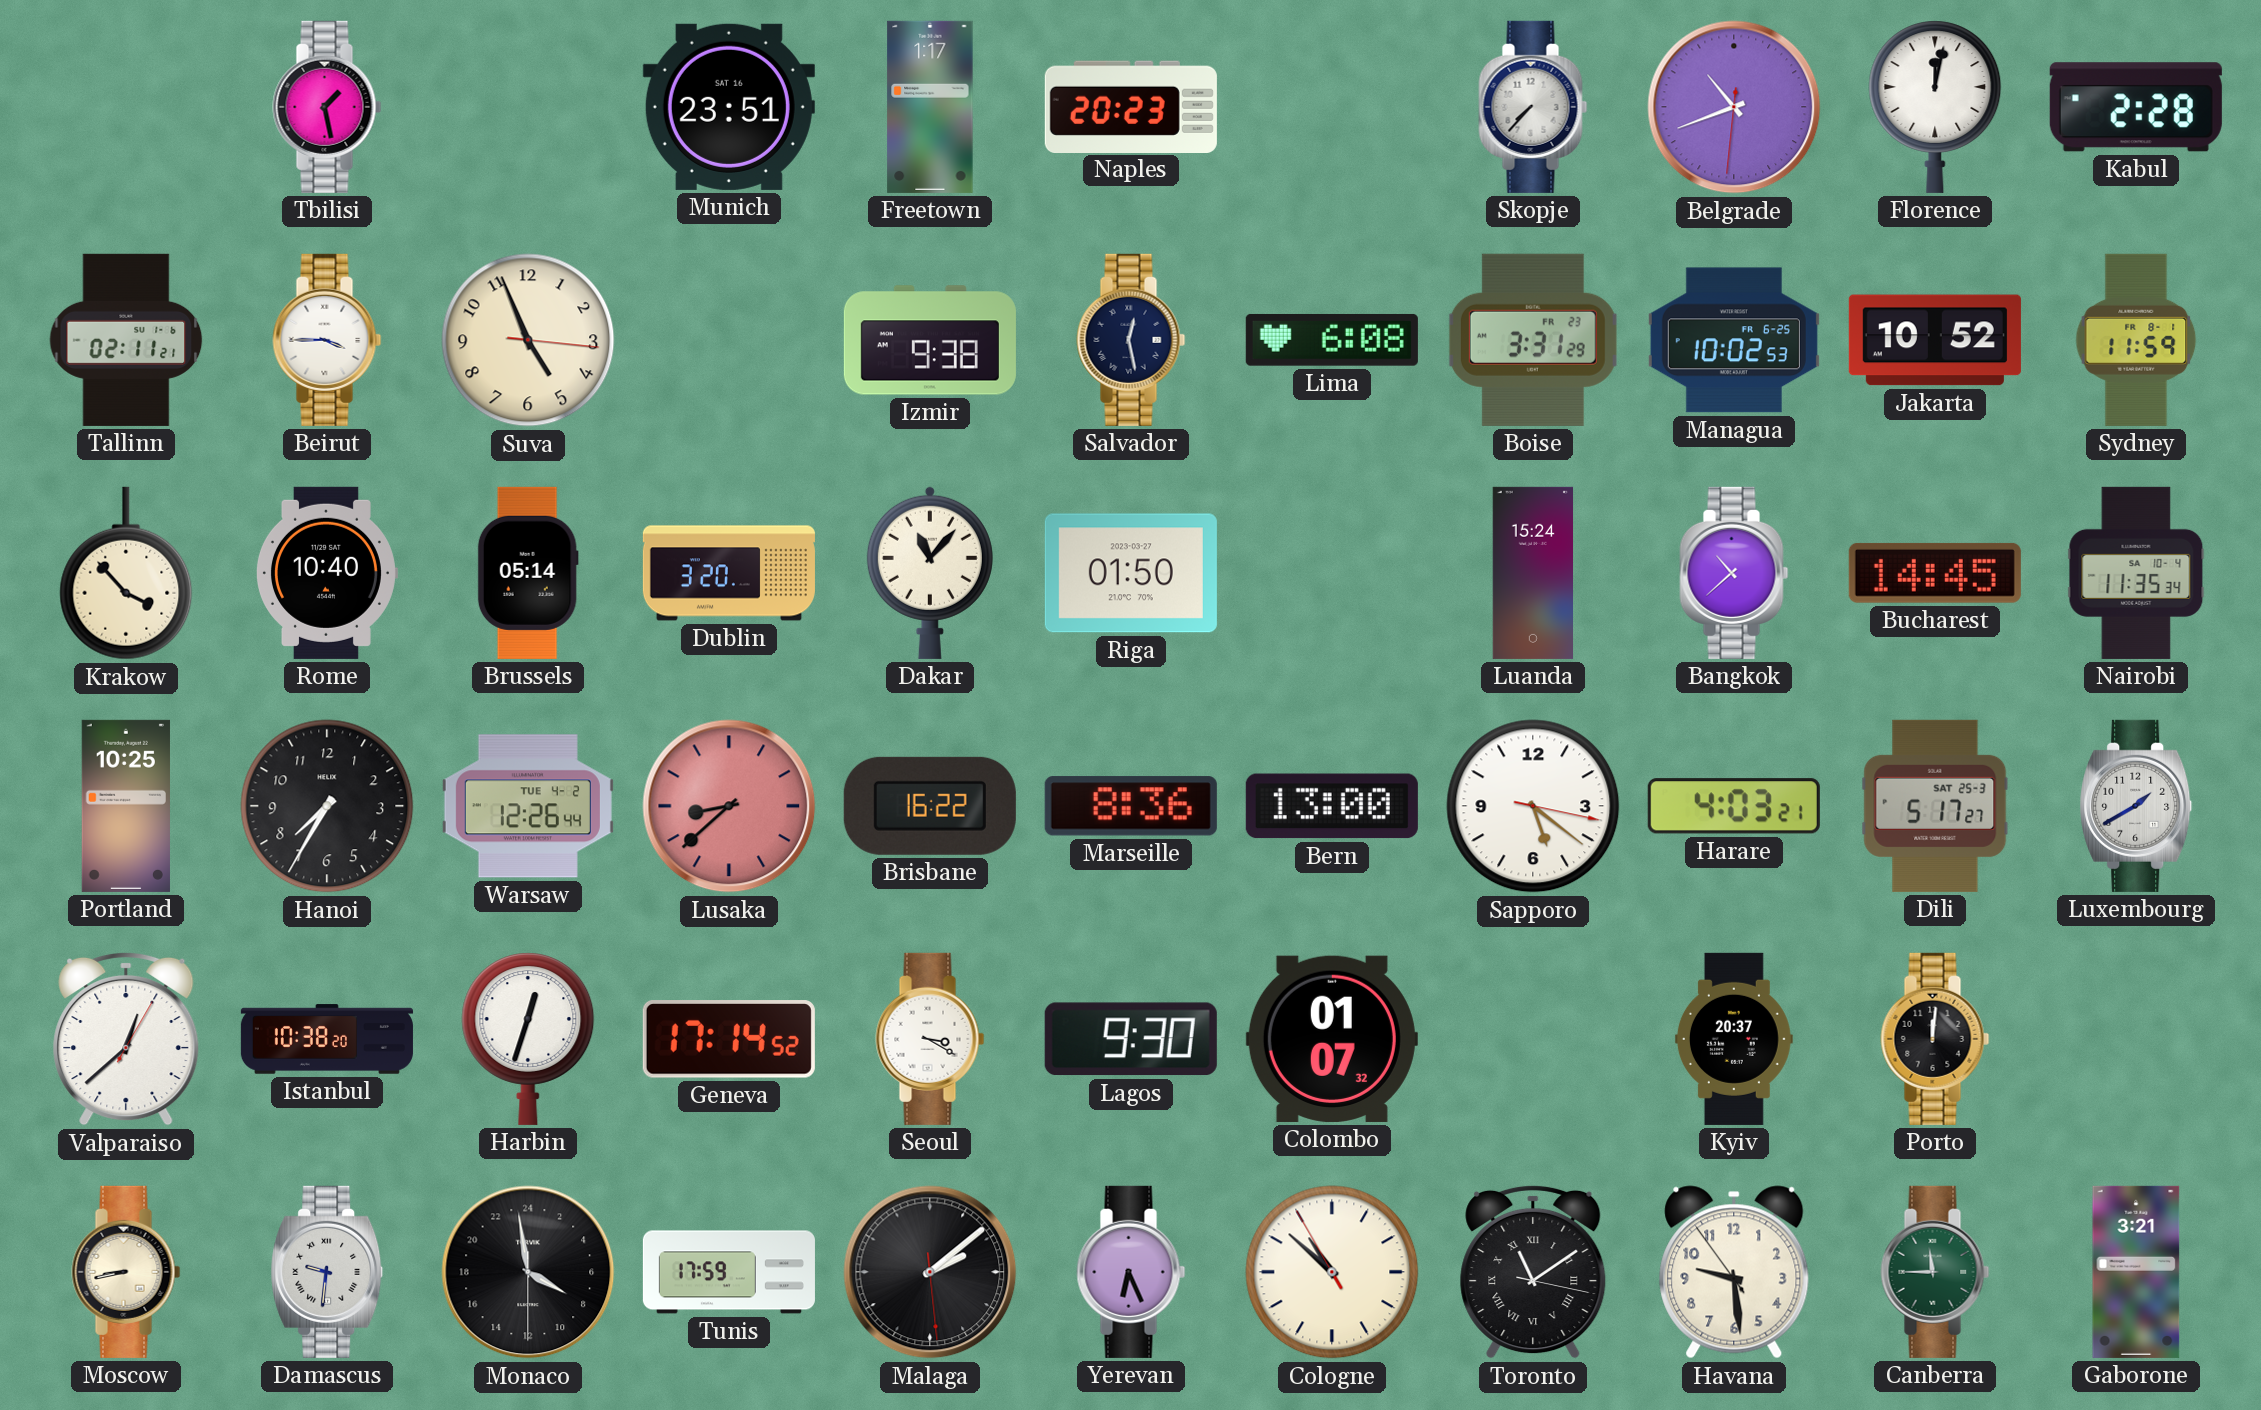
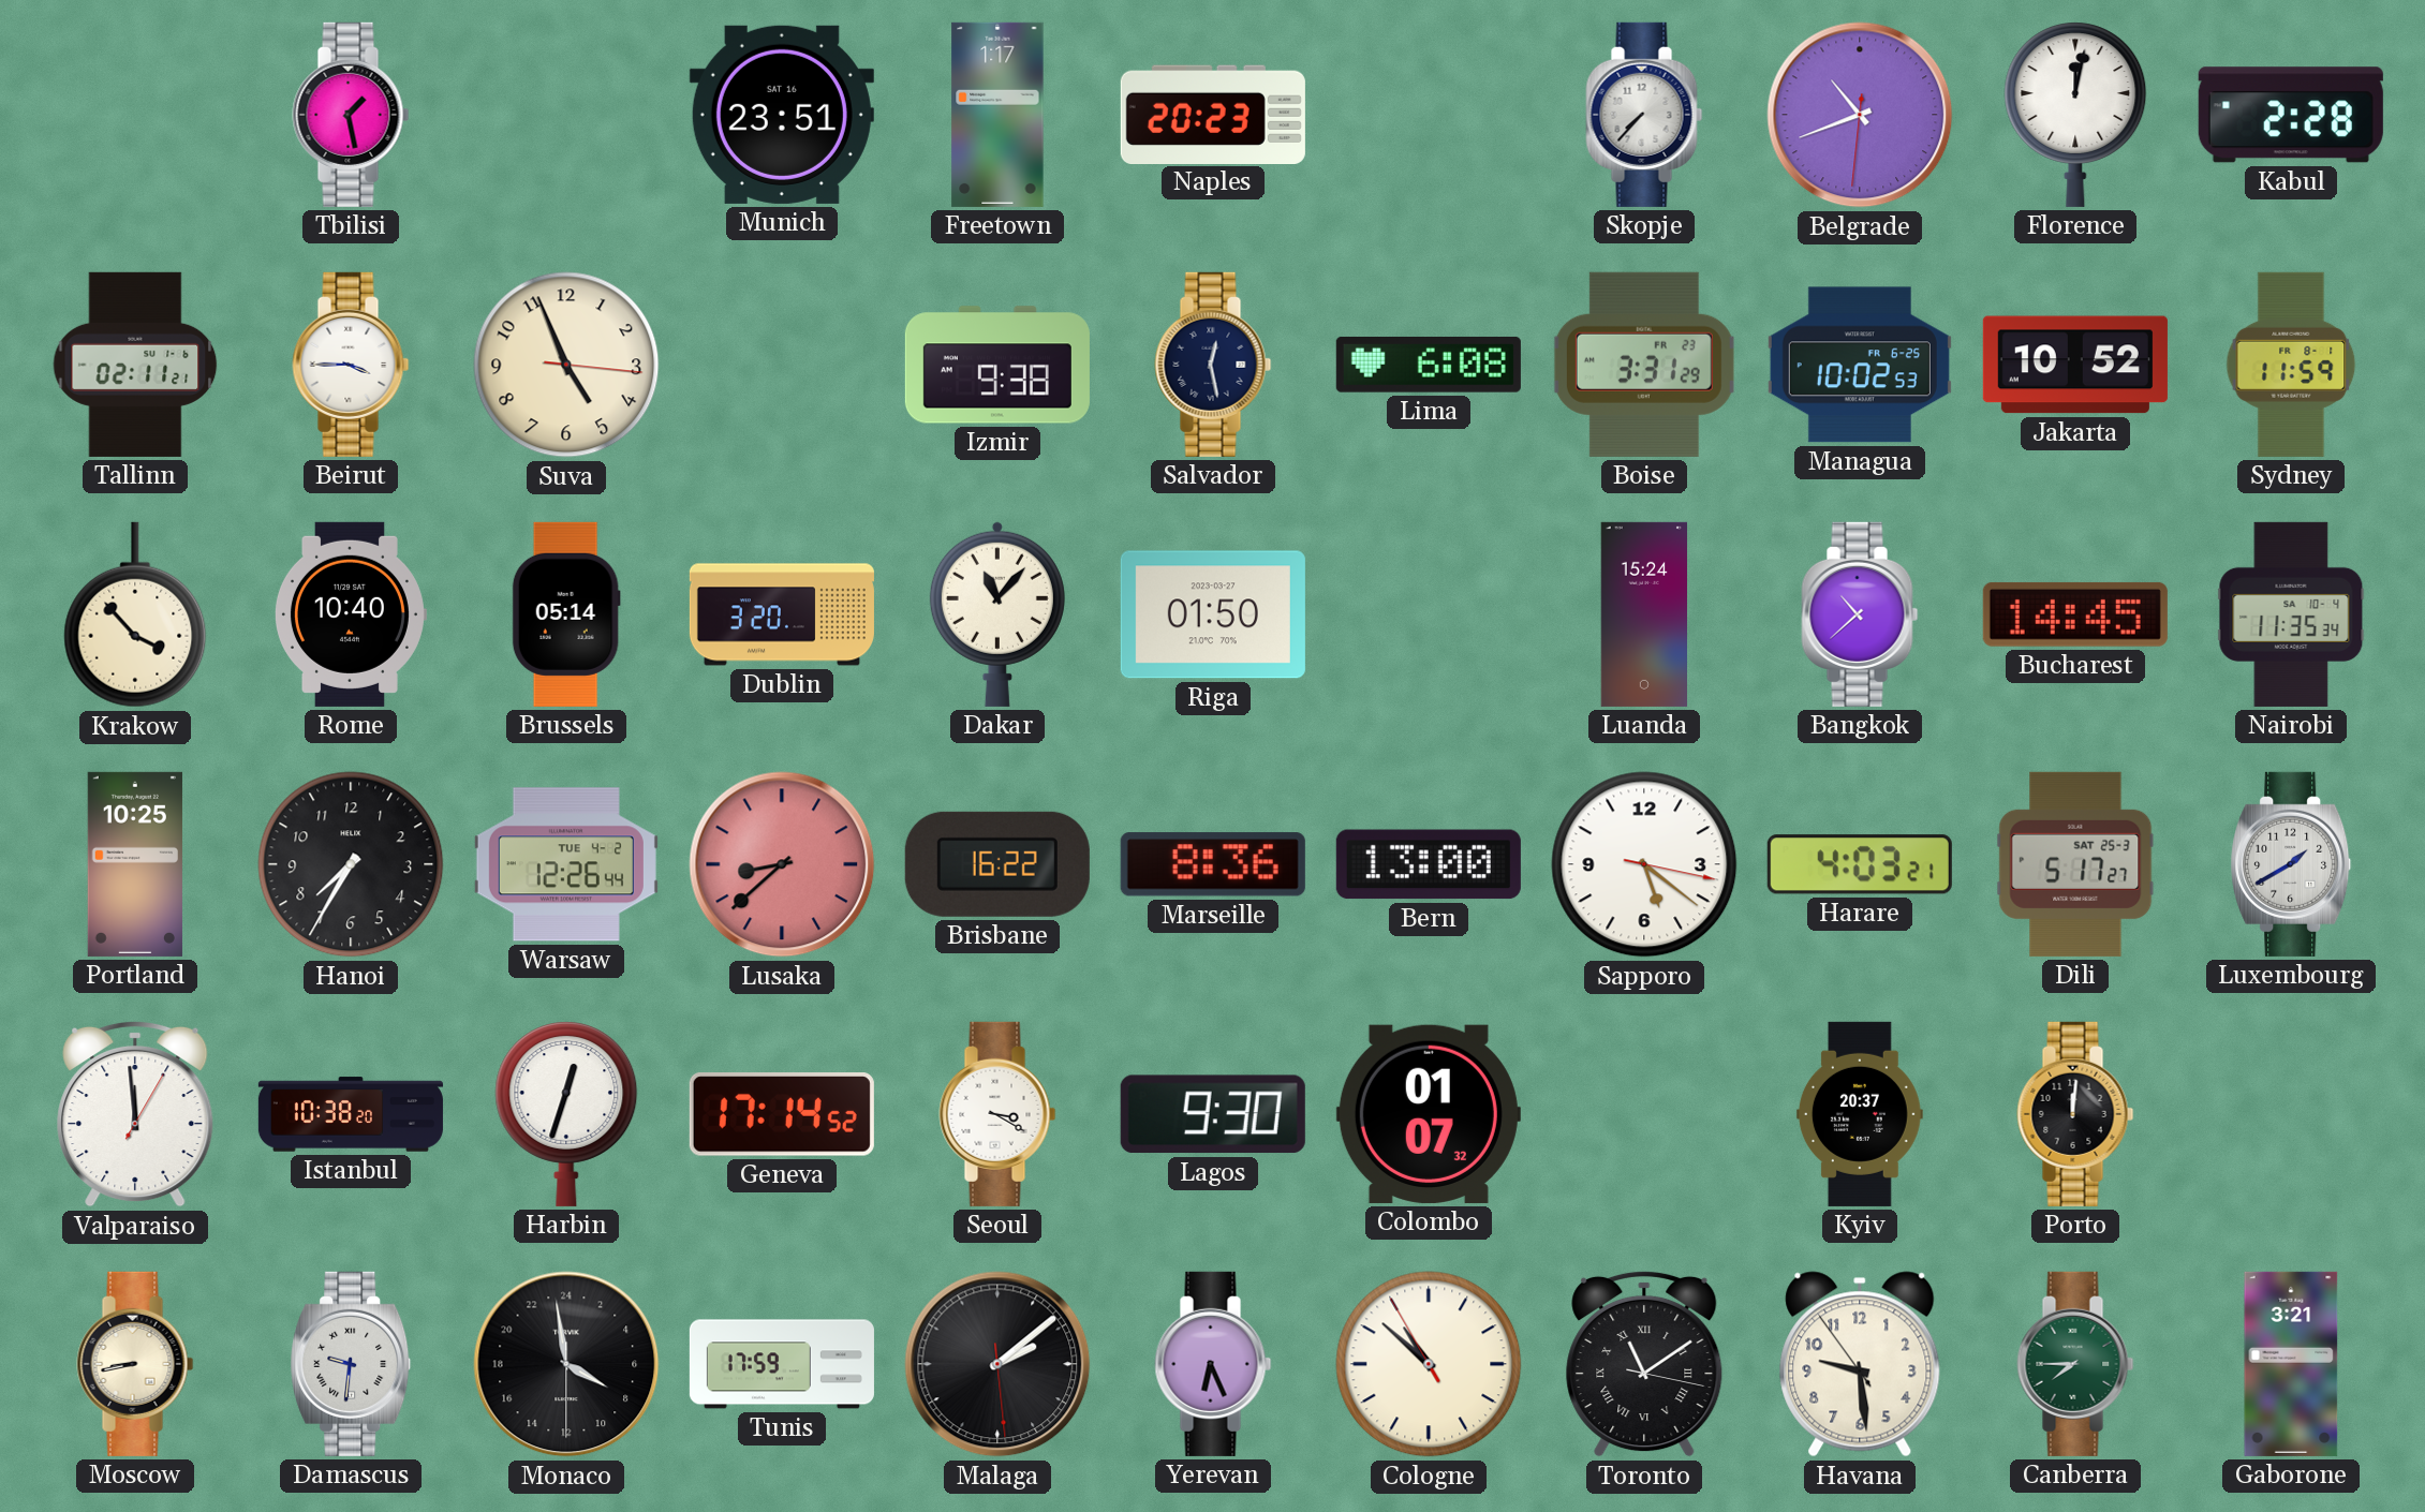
Valparaiso: 12:38 -> 11:59 (135, 1114)
Canberra: 11:45 -> 7:45 (2075, 1364)
